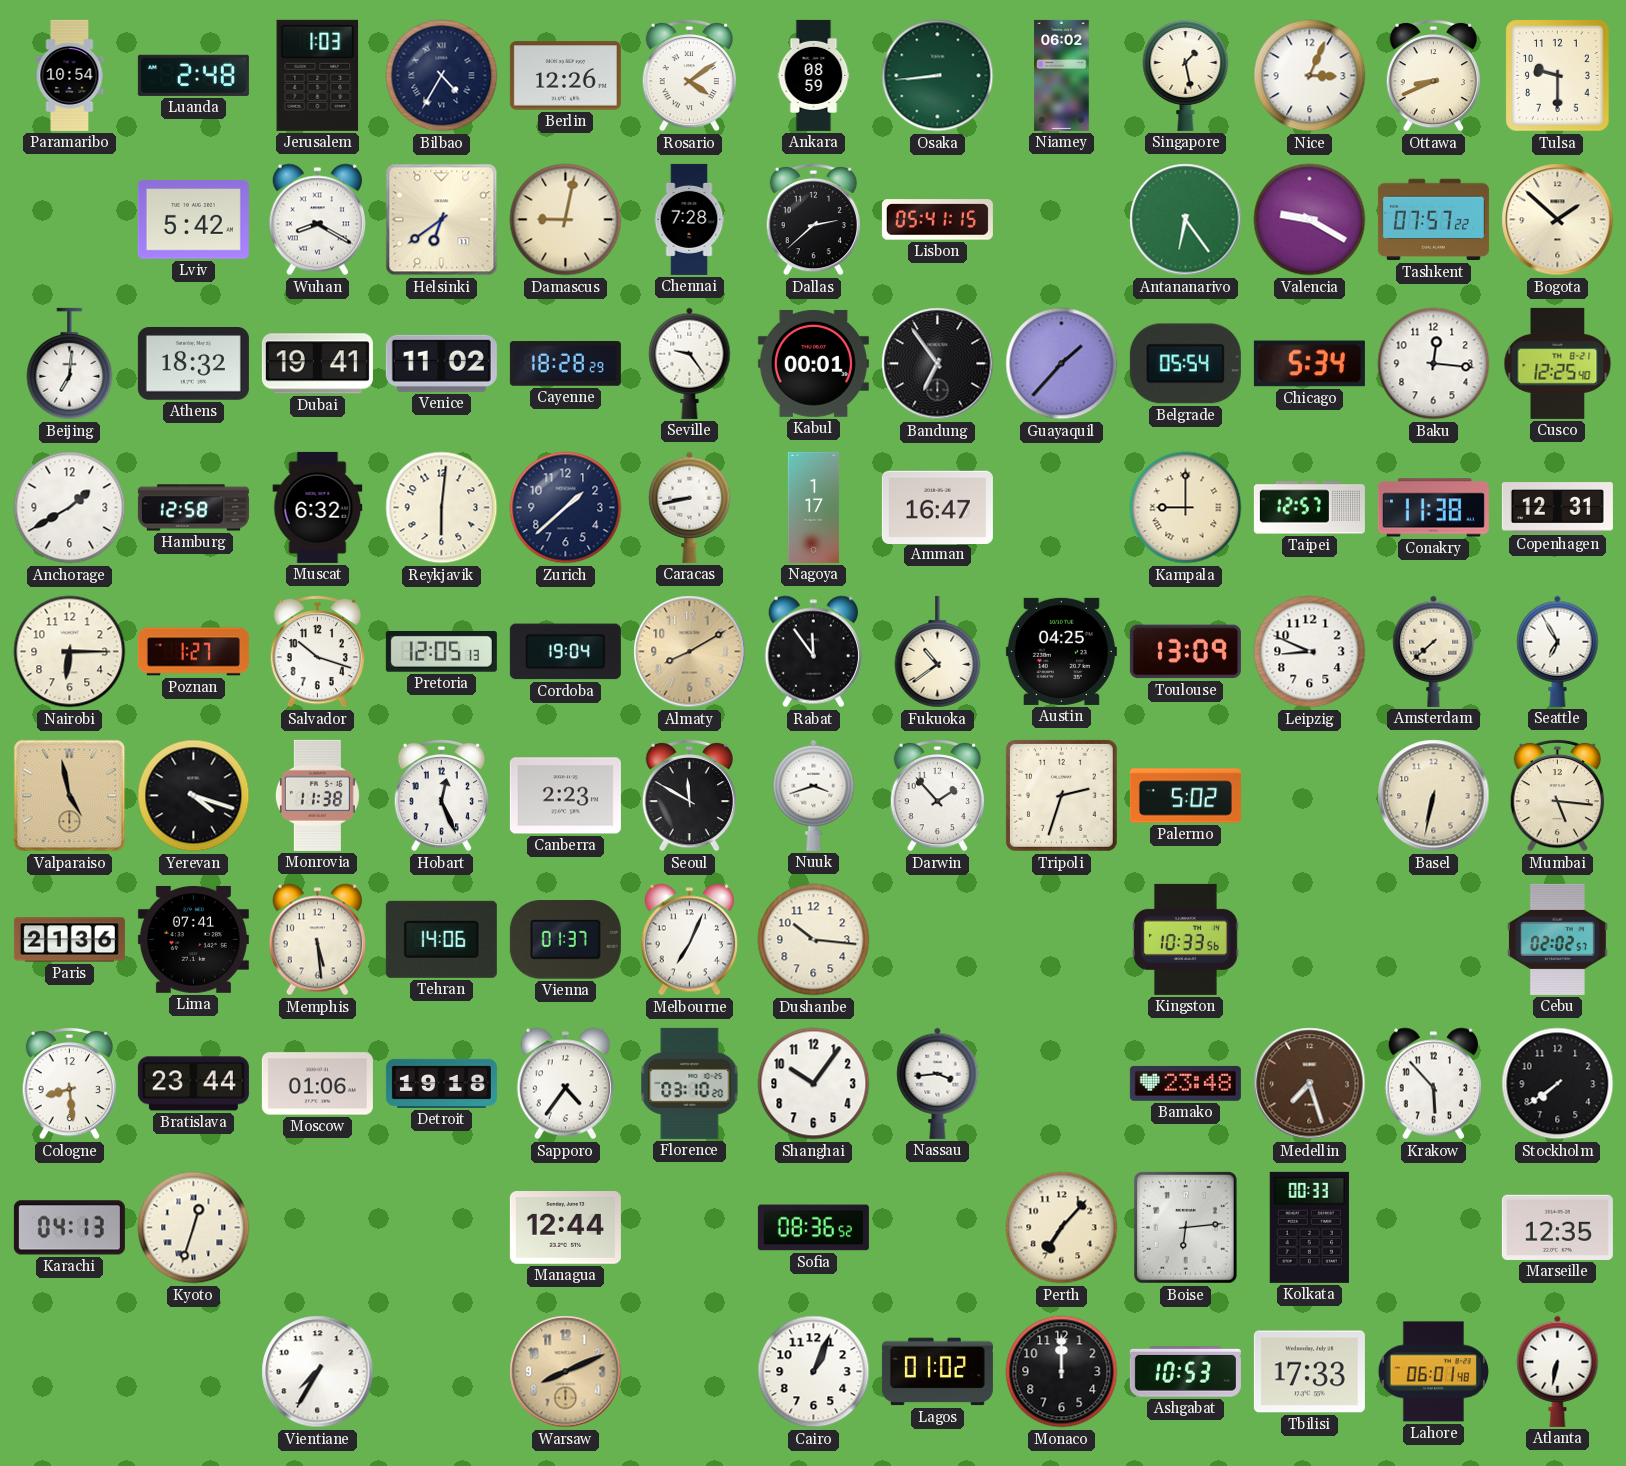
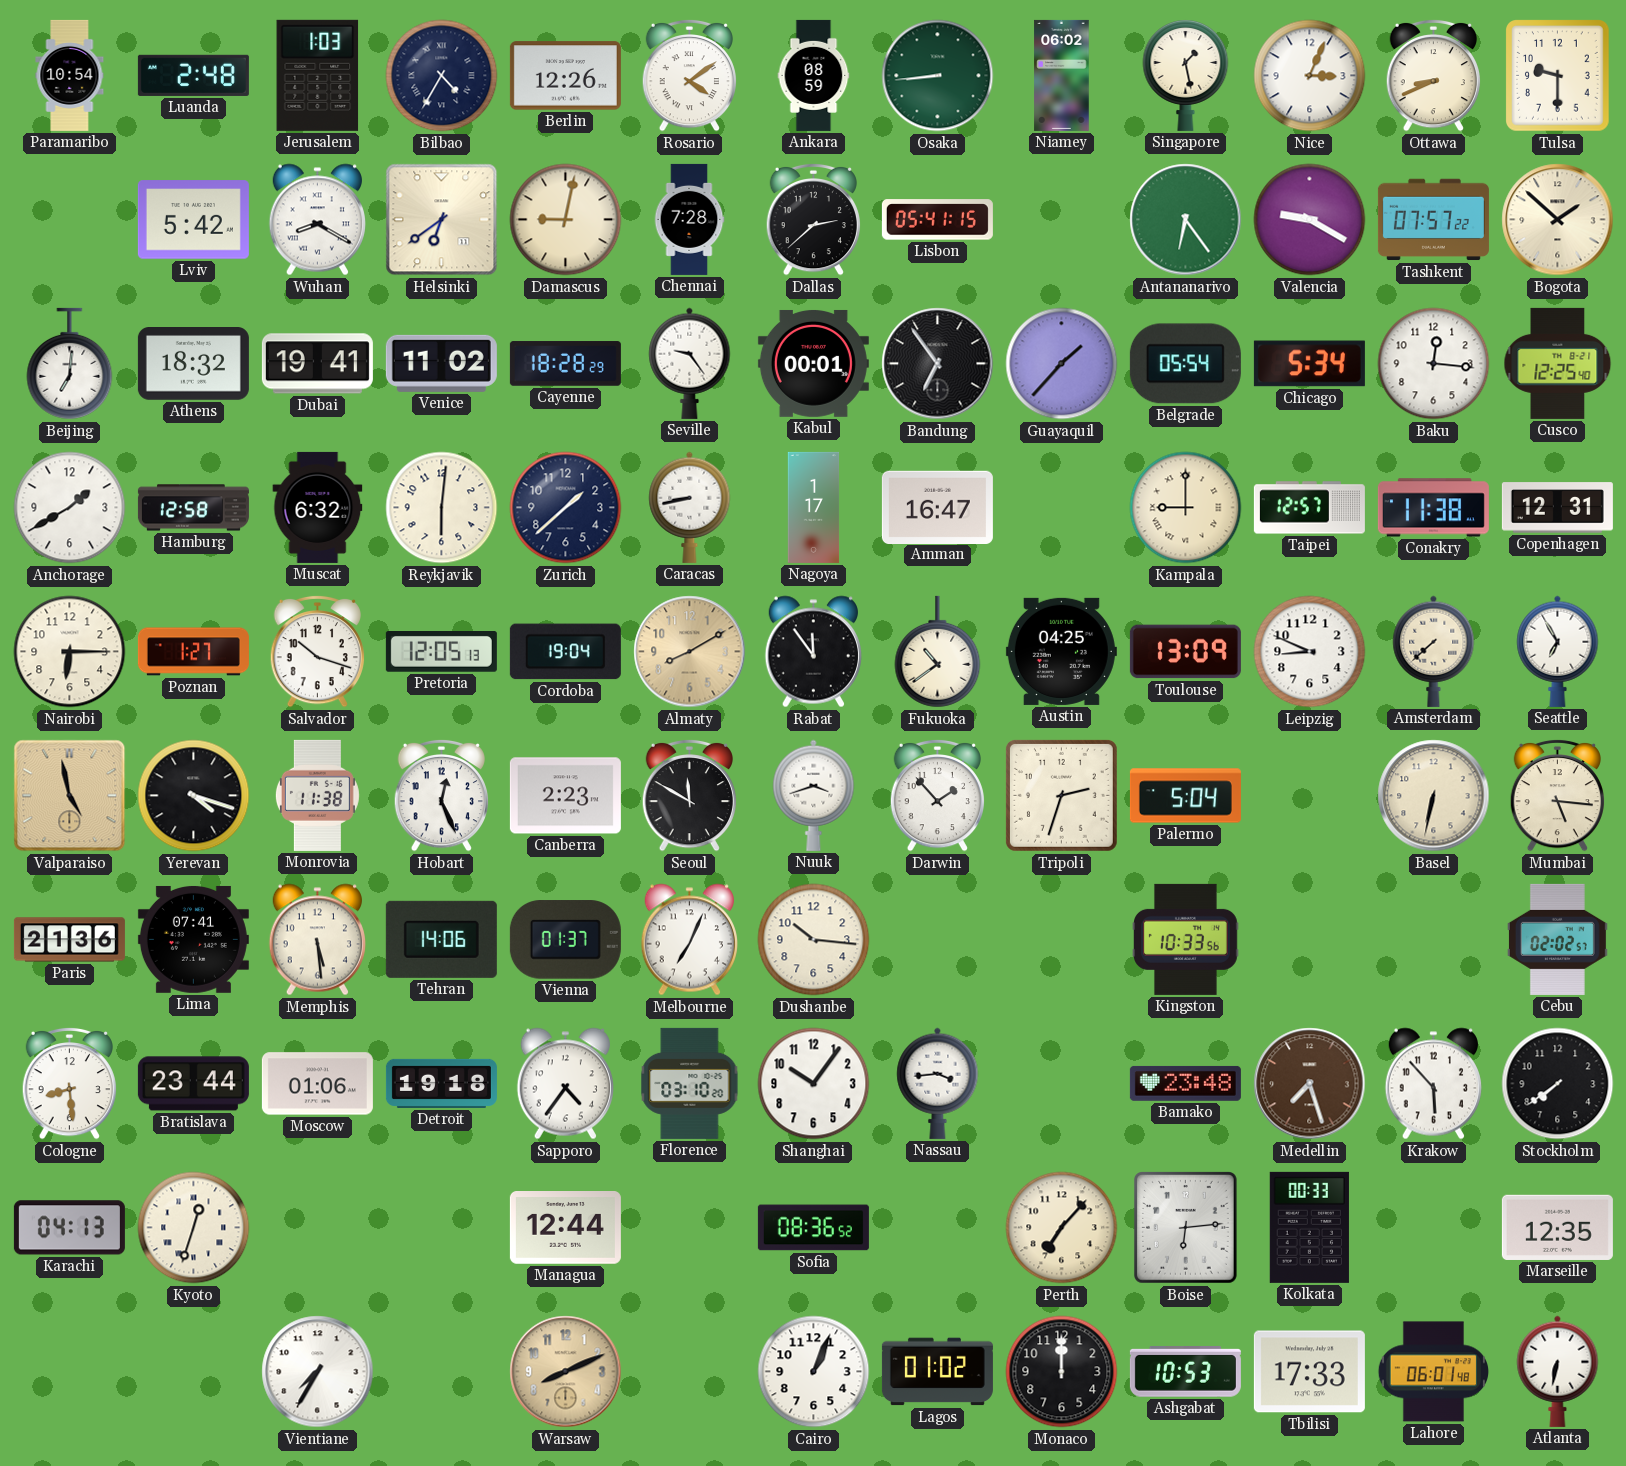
Palermo: 5:02 -> 5:04 (1185, 796)
